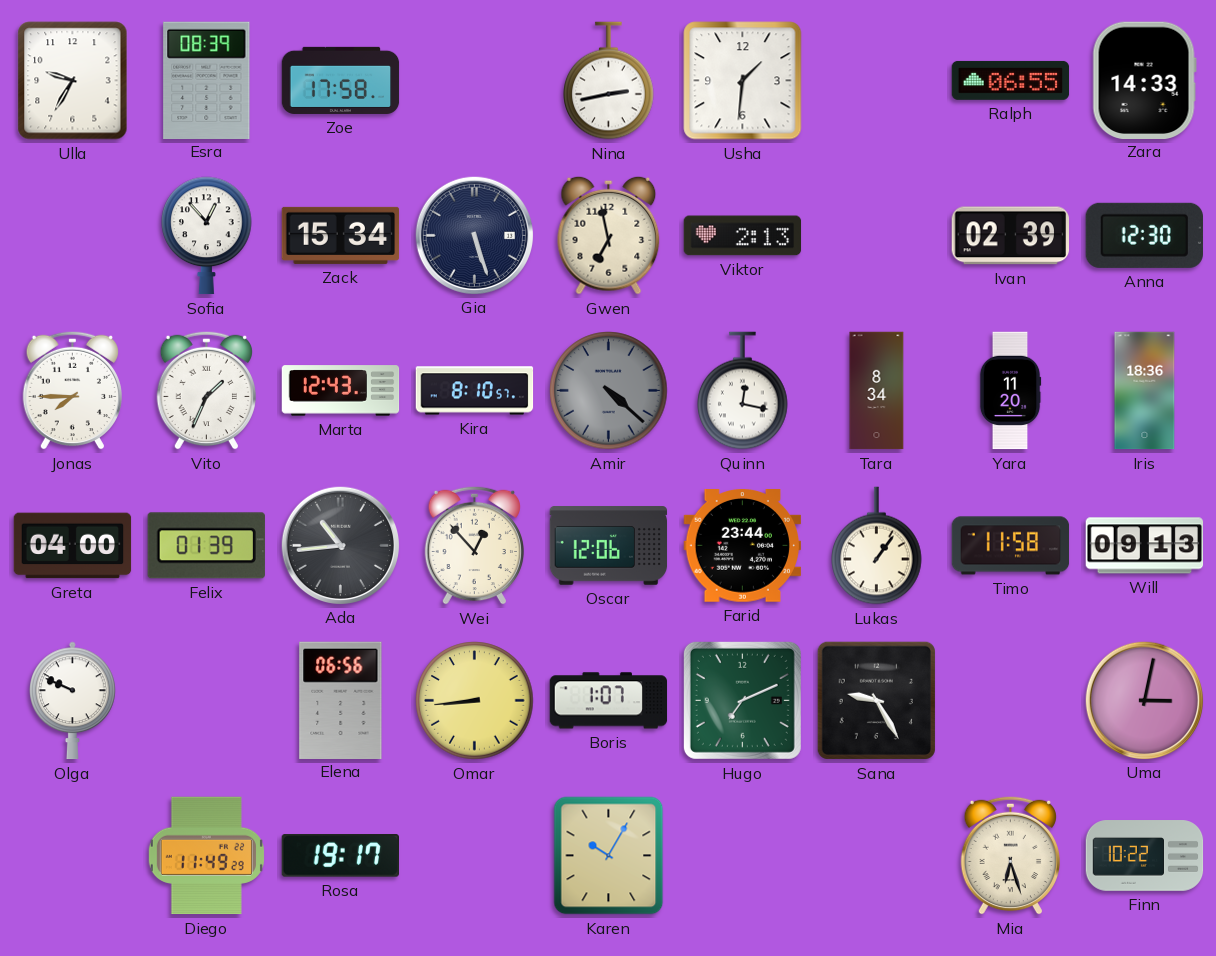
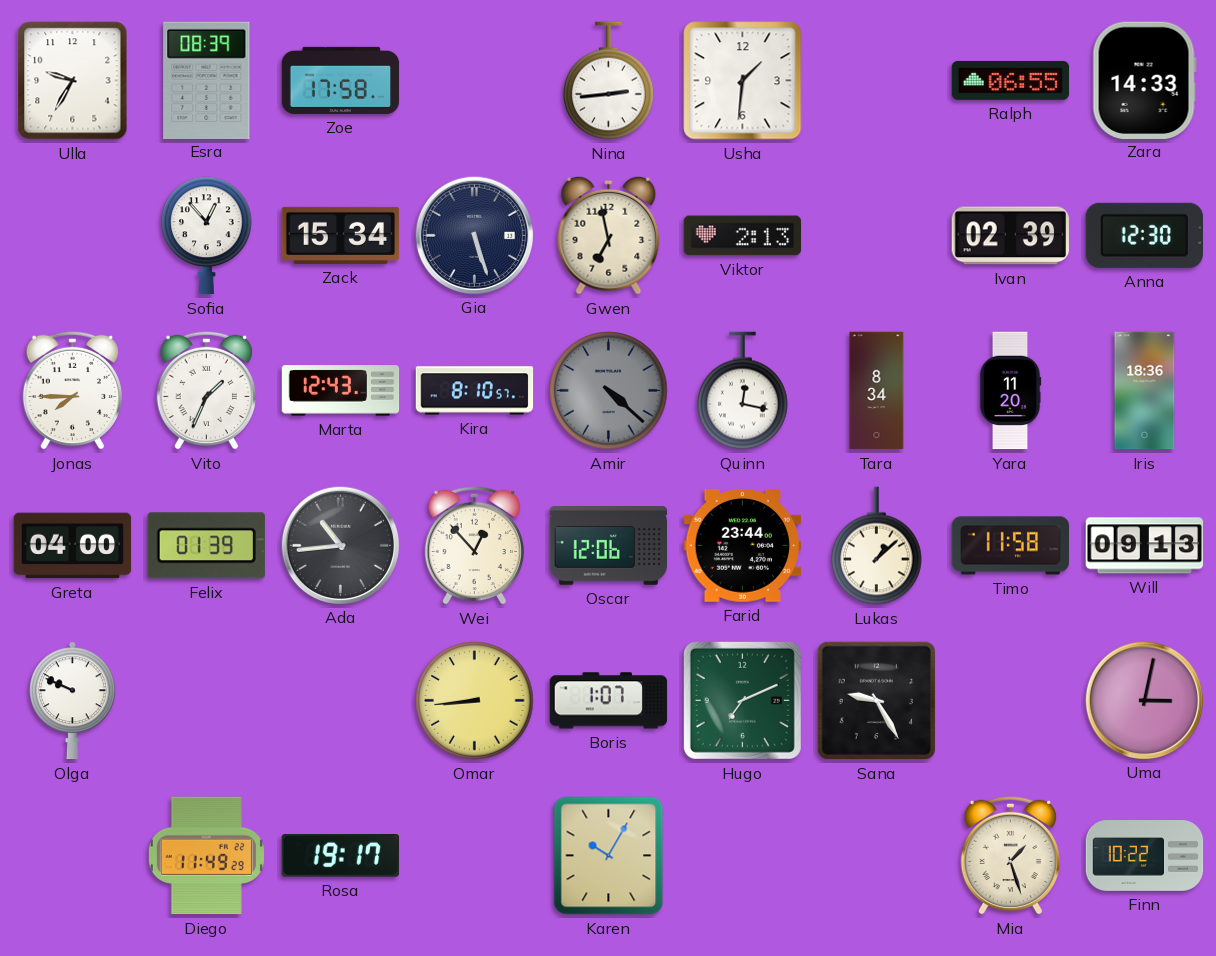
Nina: 2:43 -> 2:44 (609, 81)
Lukas: 1:06 -> 1:08 (877, 546)
Elena: 06:56 -> none (341, 700)
Mia: 6:27 -> 1:27 (1010, 855)
